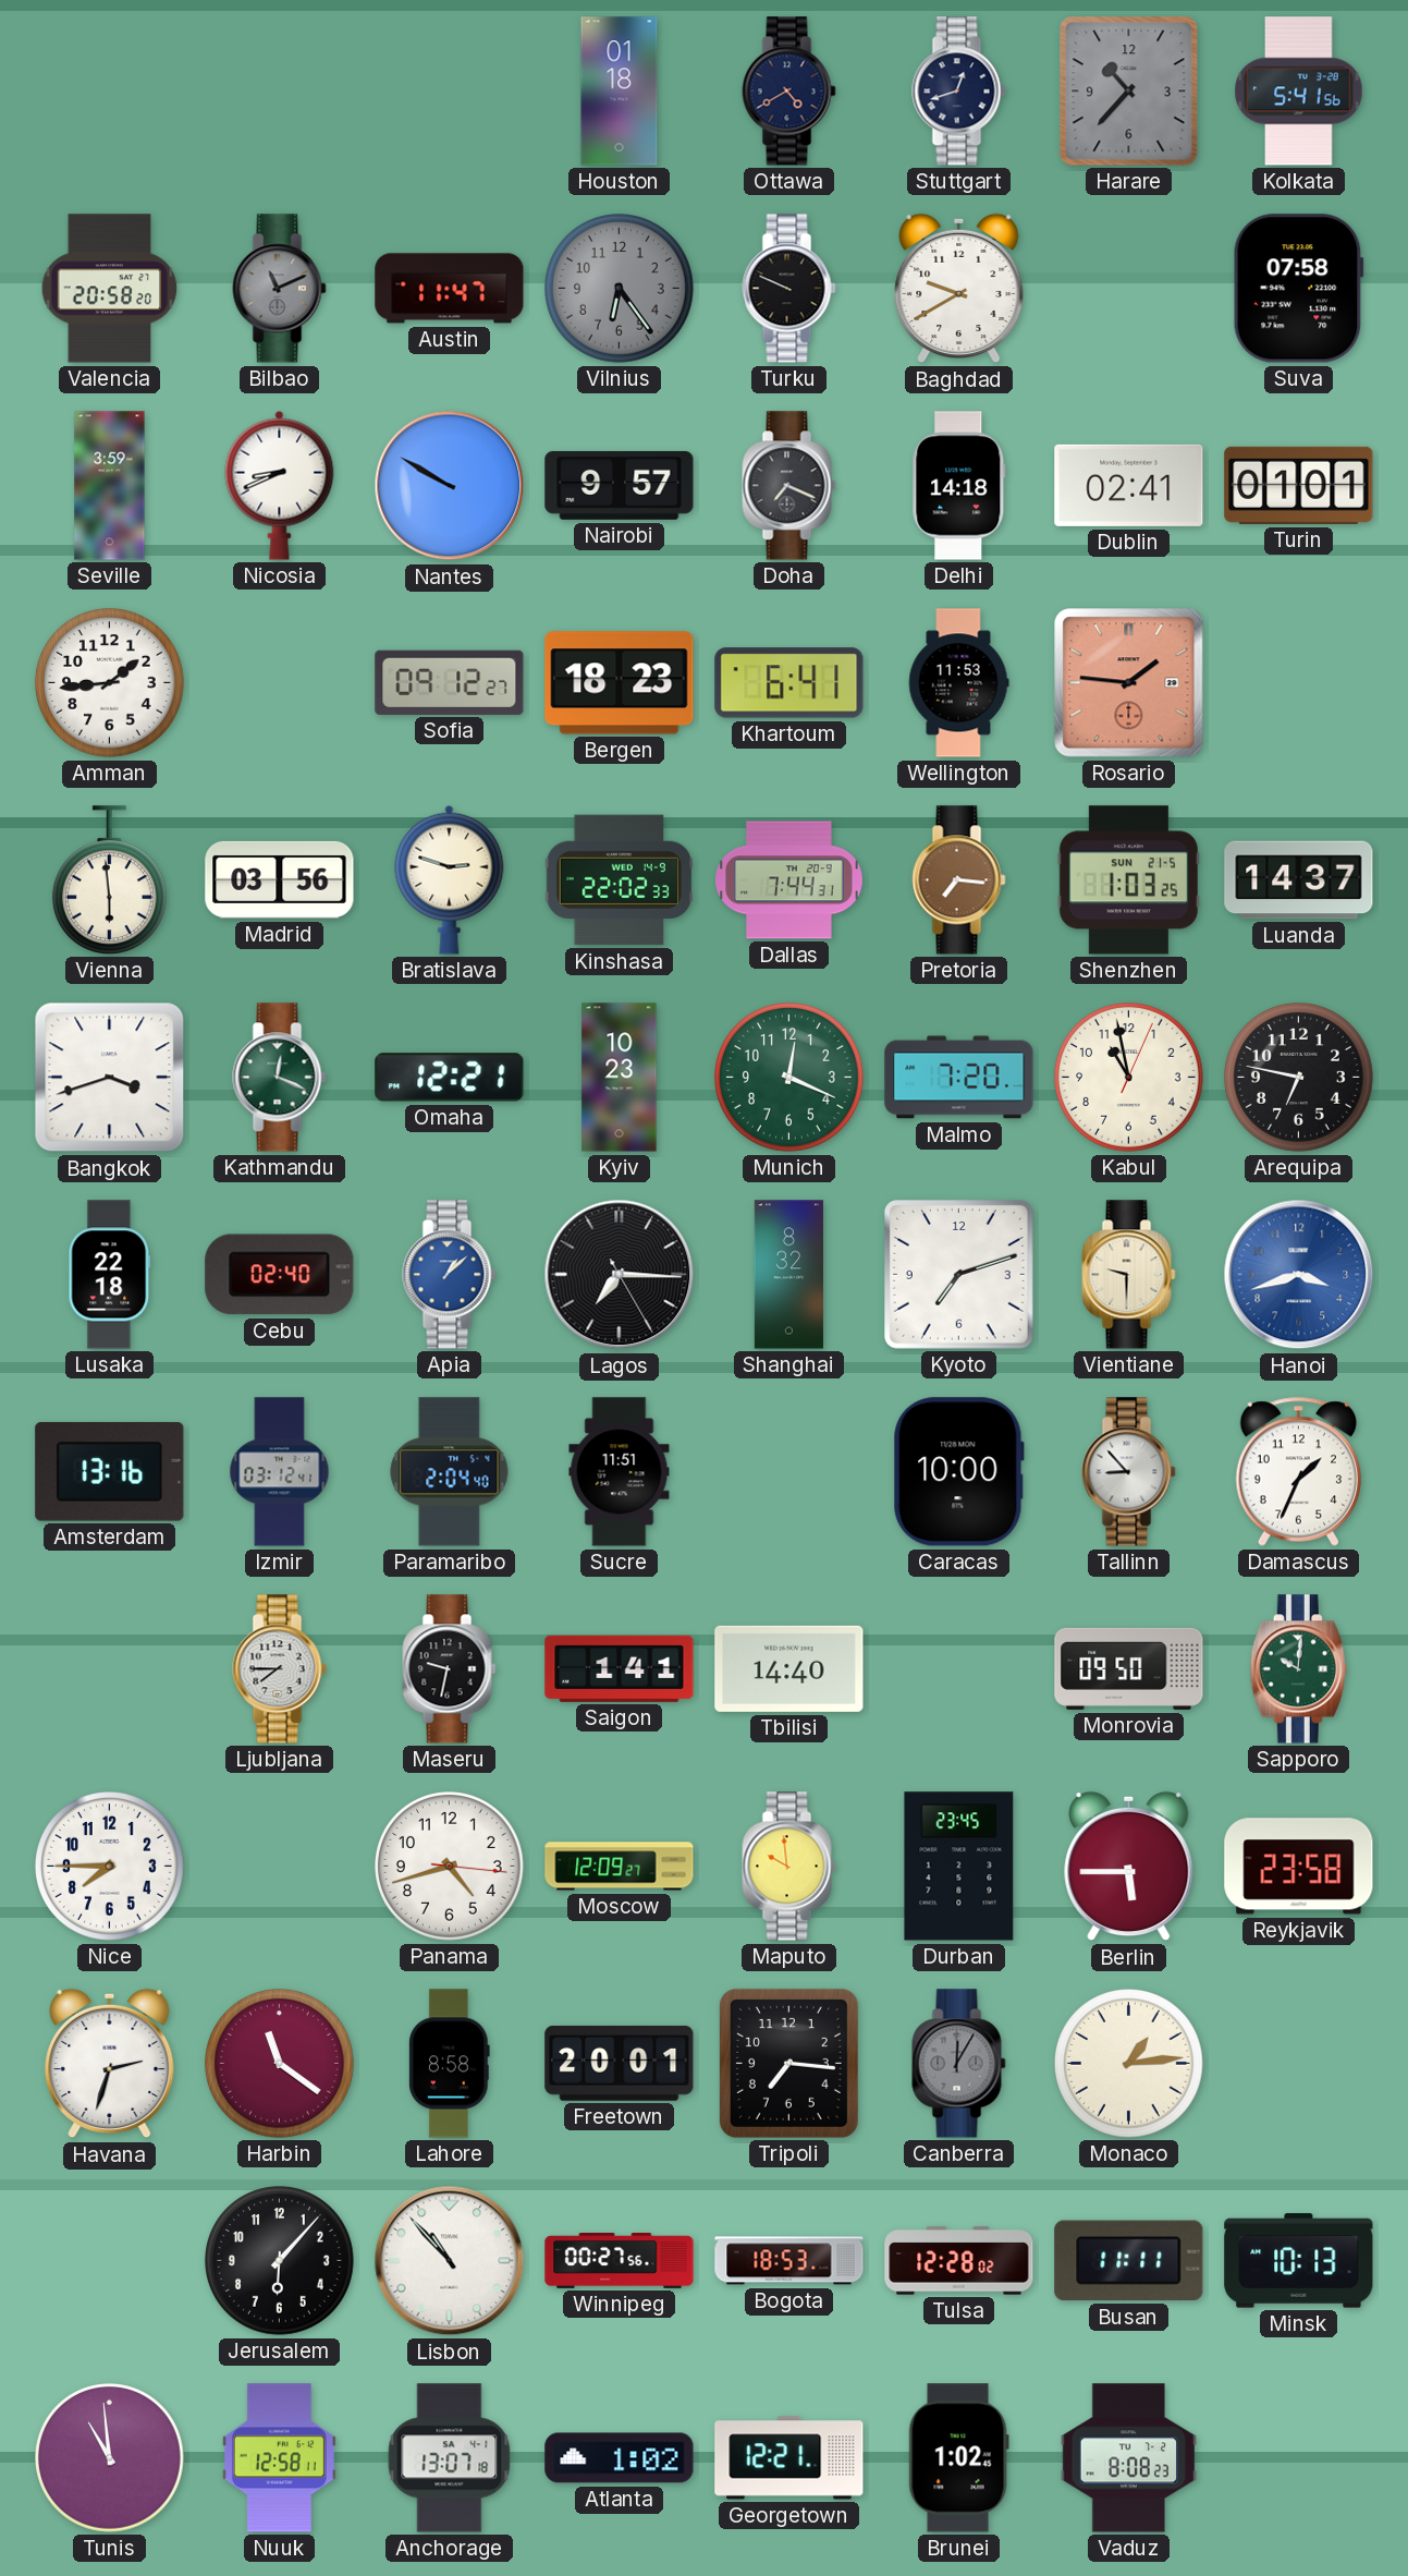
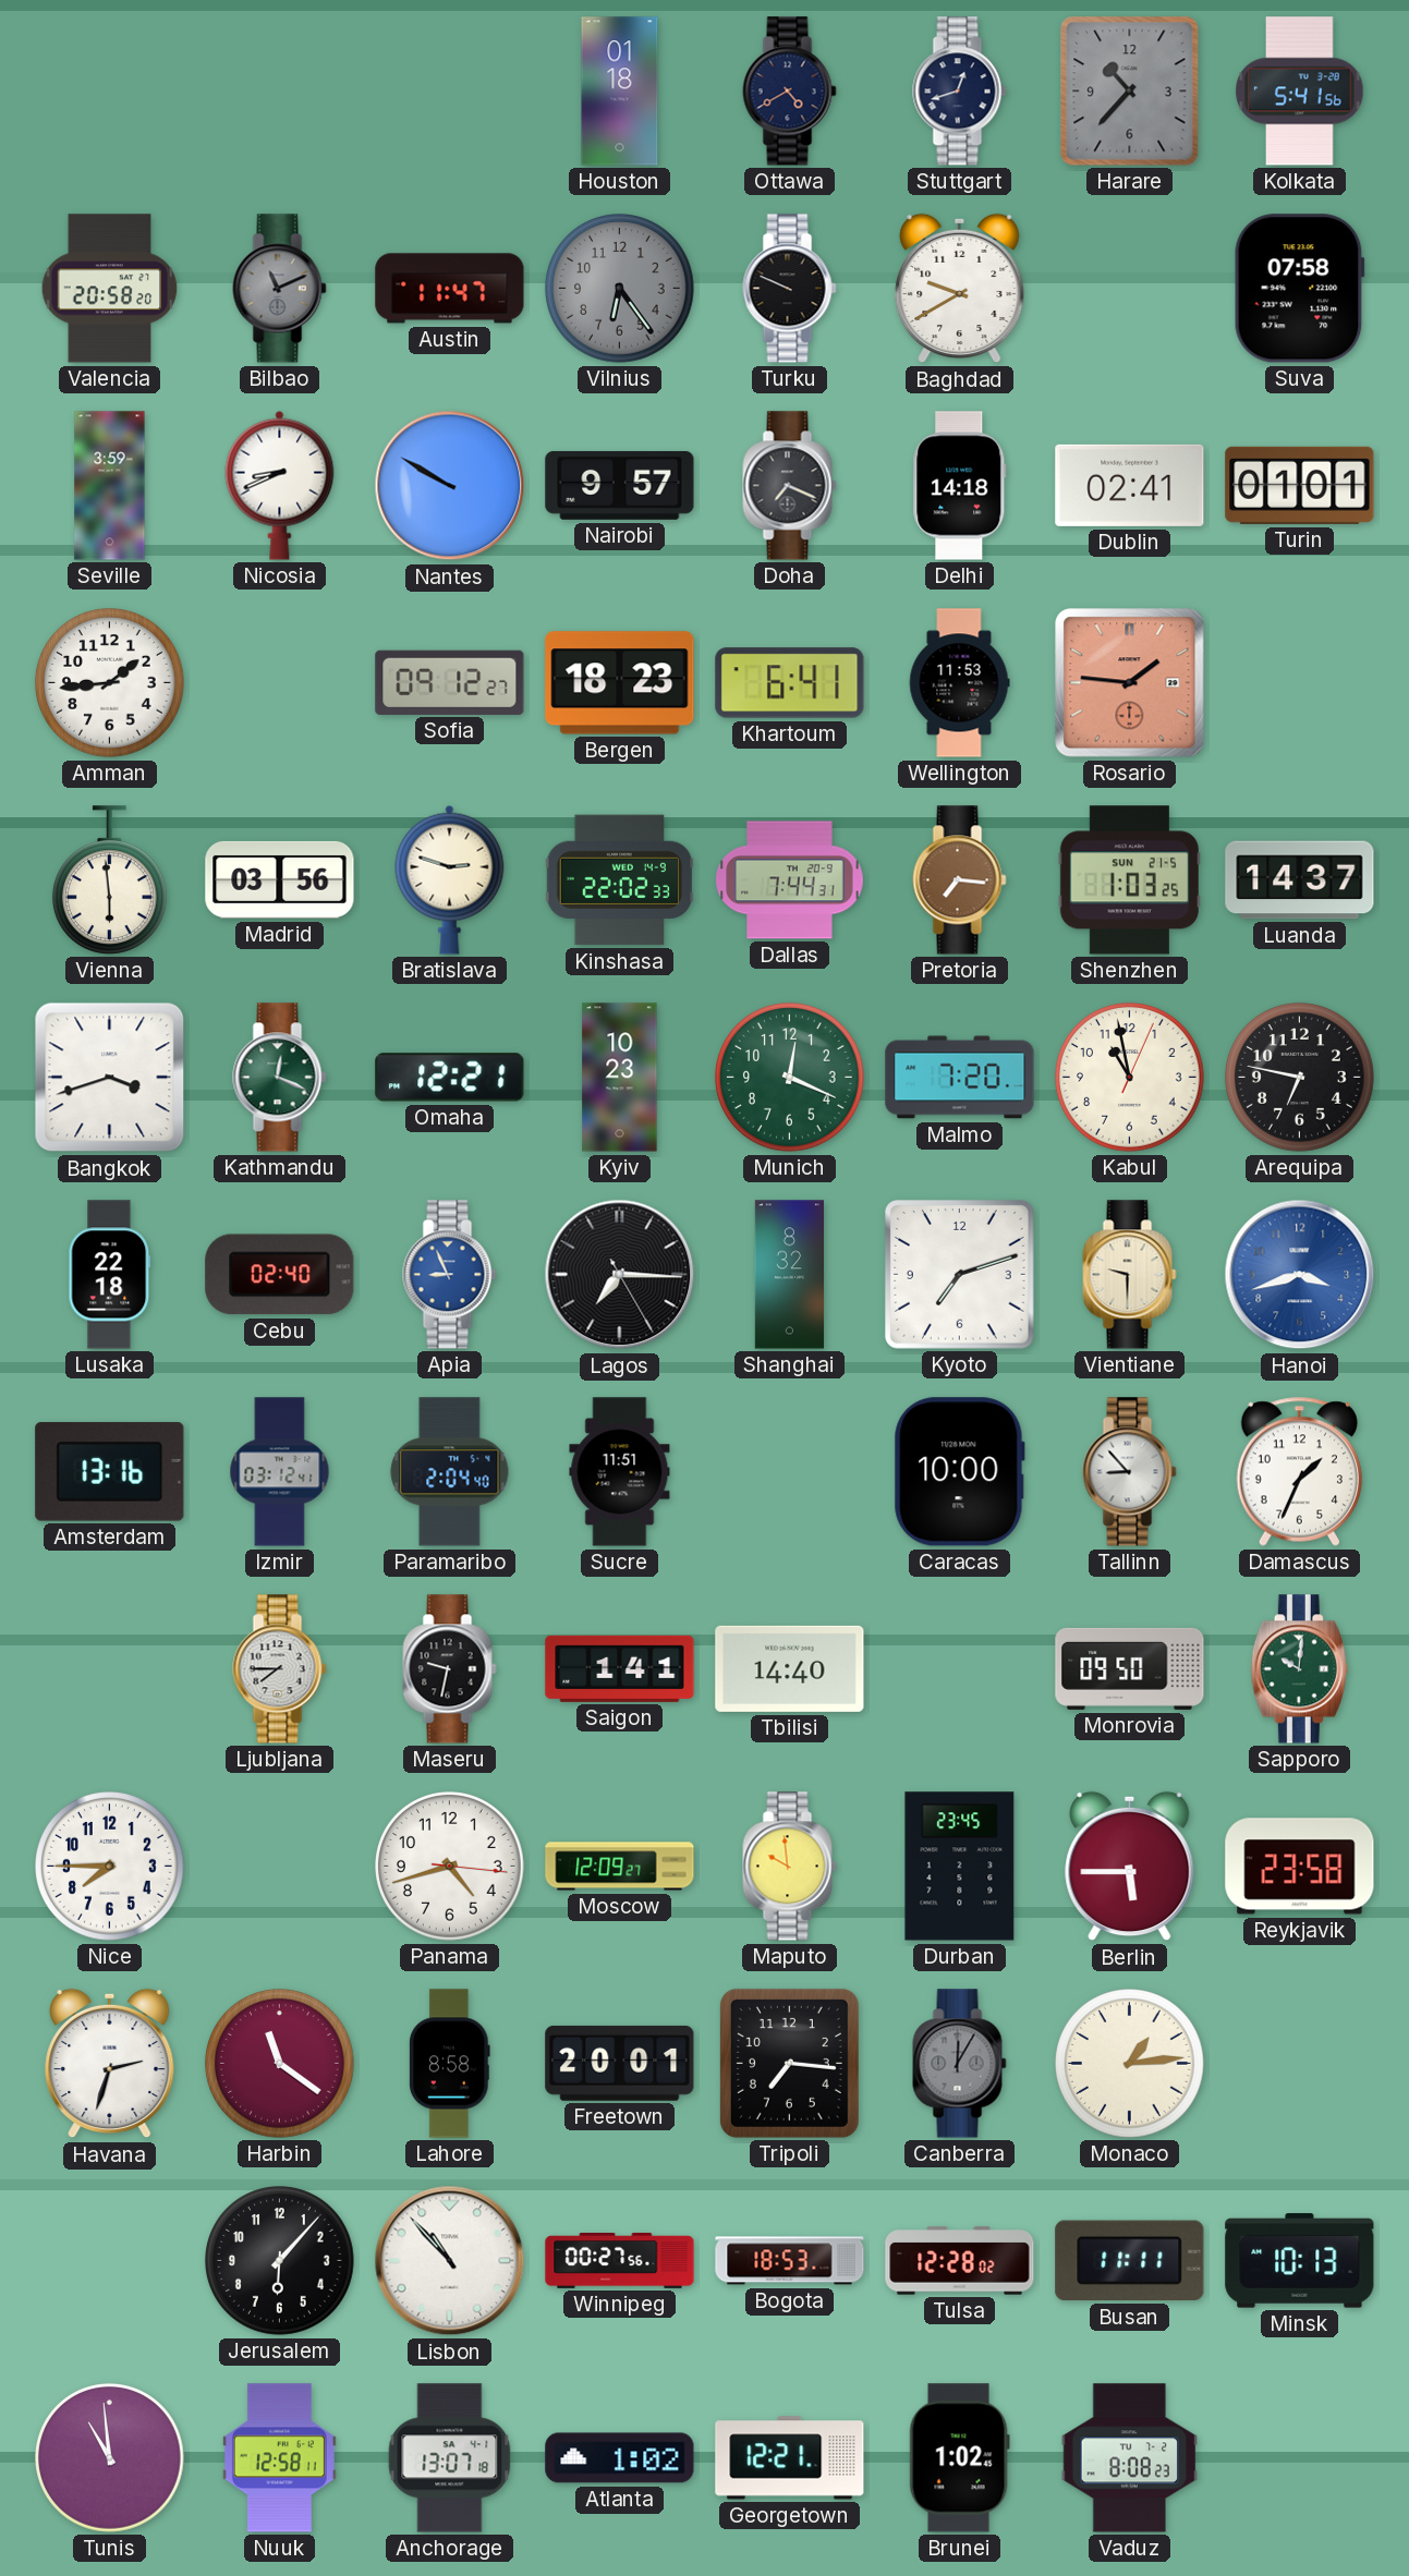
Apia: 1:08 -> 8:56 (450, 1275)
